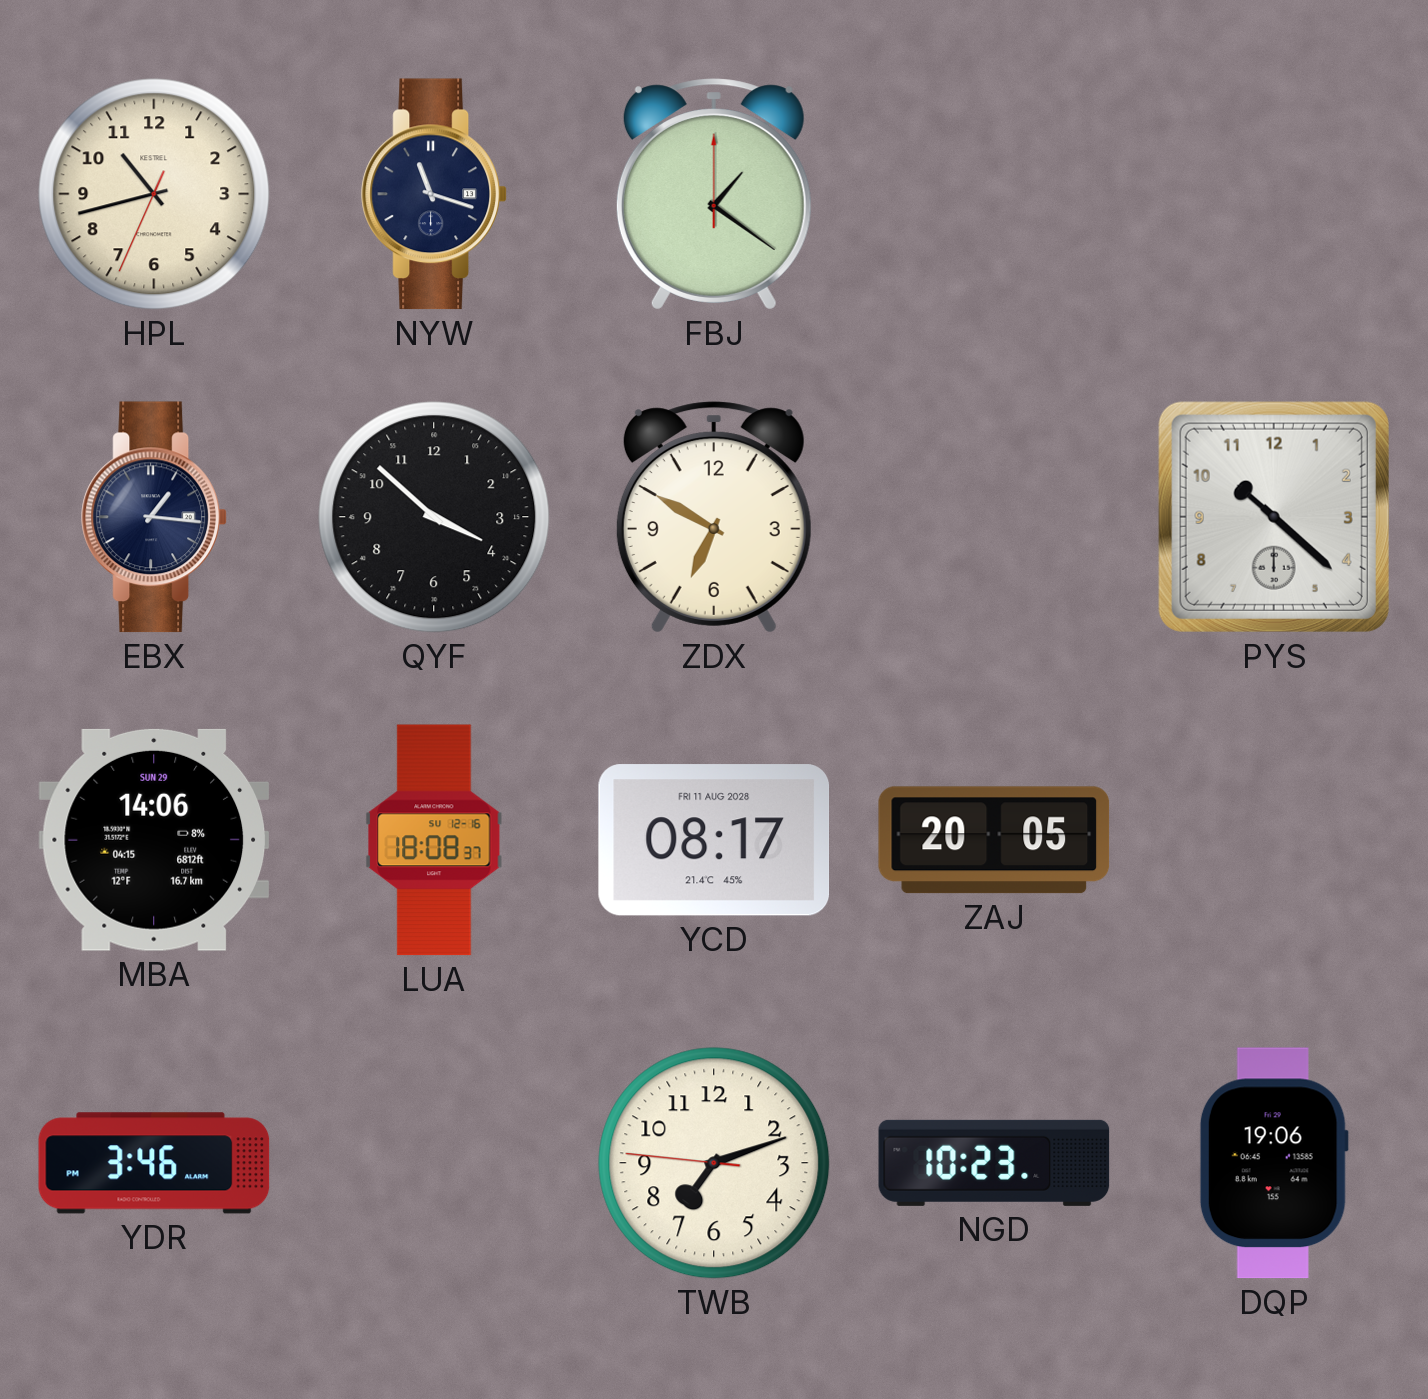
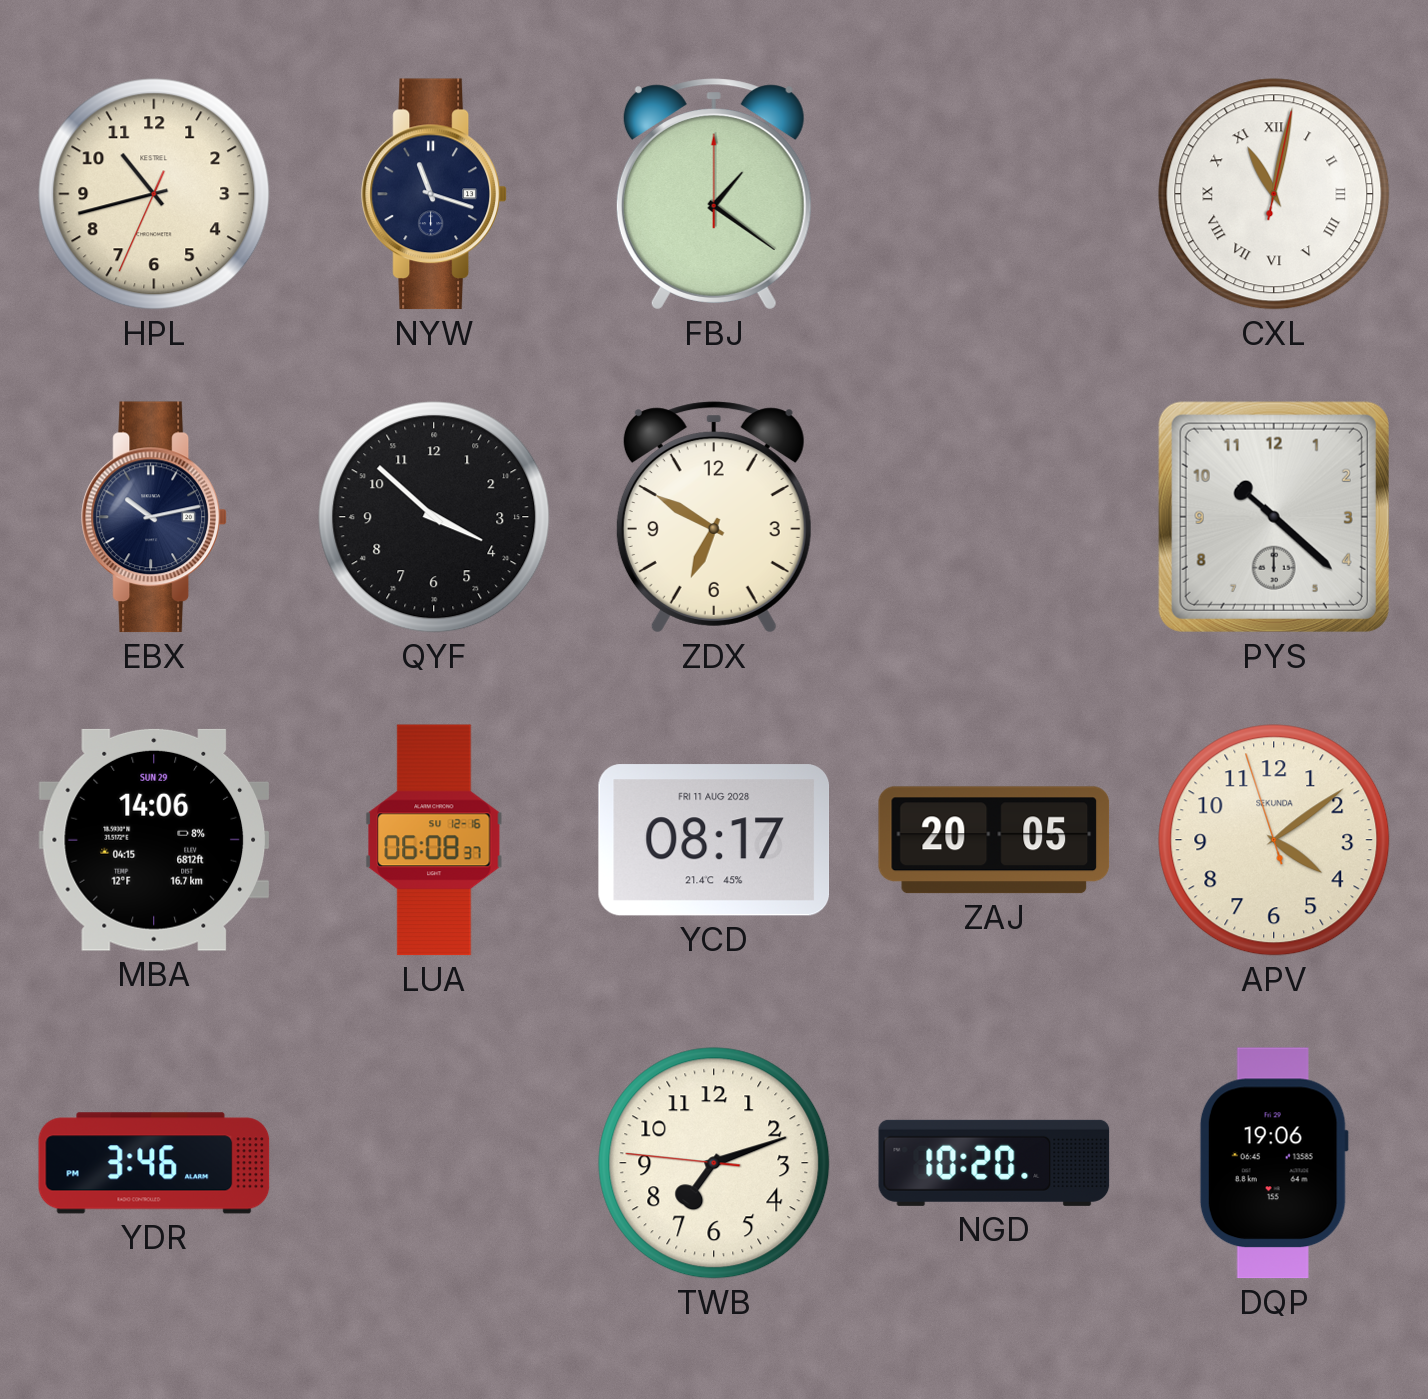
CXL: none -> 11:02 (1274, 194)
EBX: 1:16 -> 10:13 (154, 517)
LUA: 18:08 -> 06:08 (434, 840)
APV: none -> 4:08 (1274, 840)
NGD: 10:23 -> 10:20 (994, 1163)
